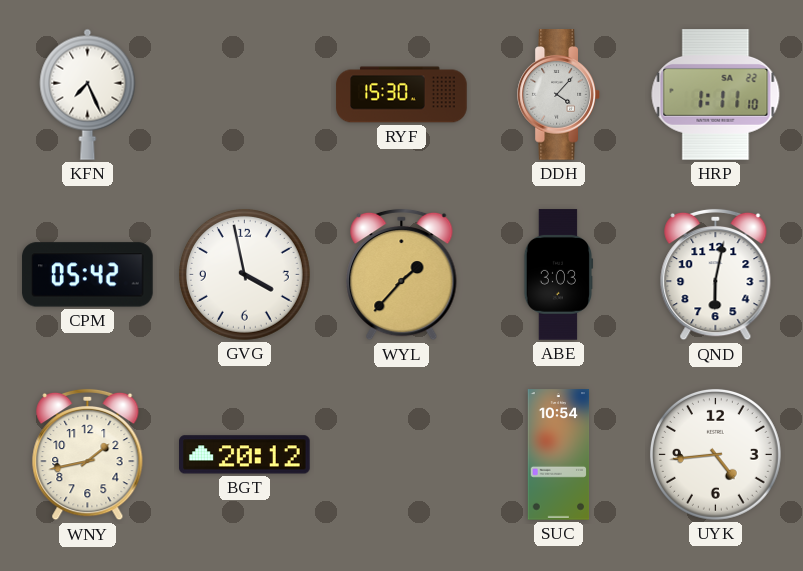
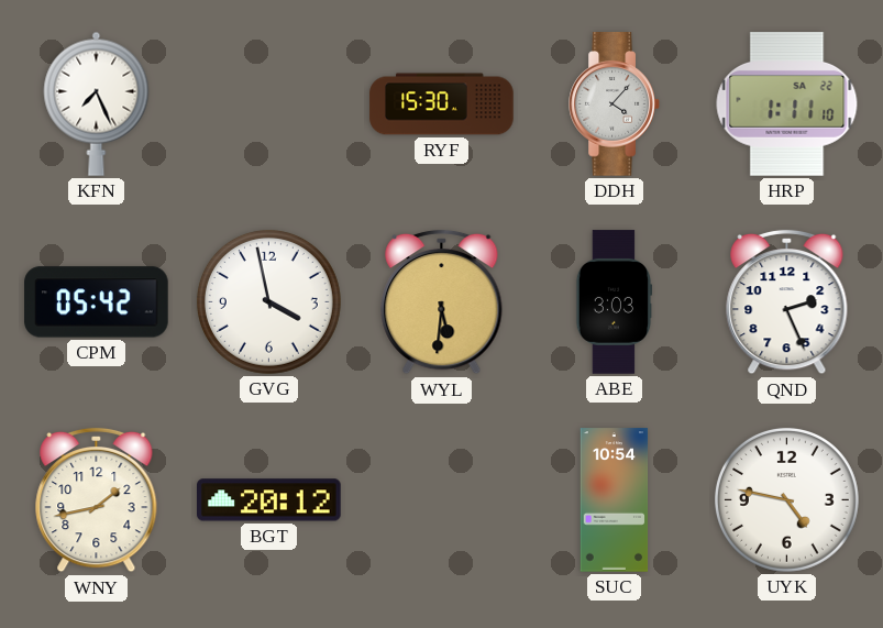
WYL: 1:37 -> 5:31 (442, 302)
QND: 6:02 -> 2:26 (787, 302)
UYK: 4:44 -> 4:47 (786, 499)
